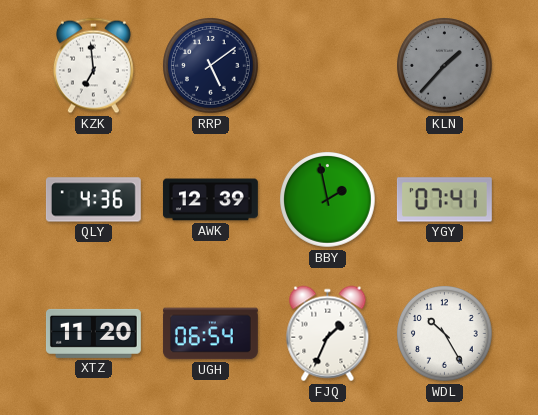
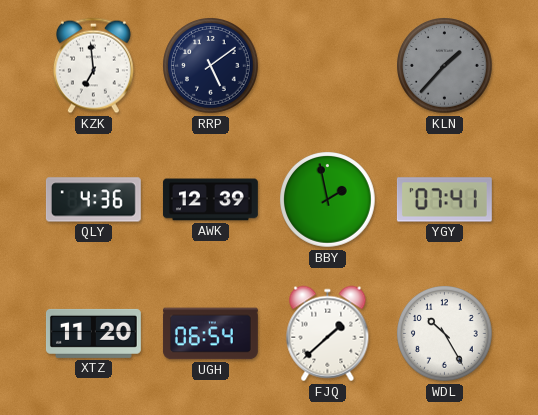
FJQ: 1:34 -> 1:38 (328, 334)
